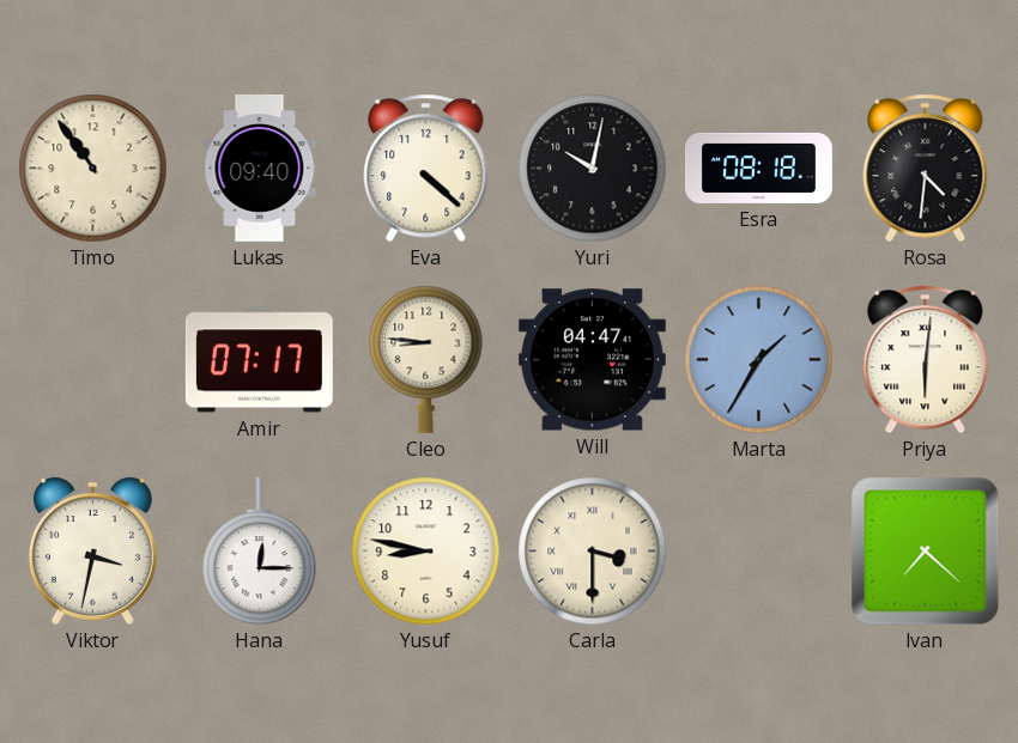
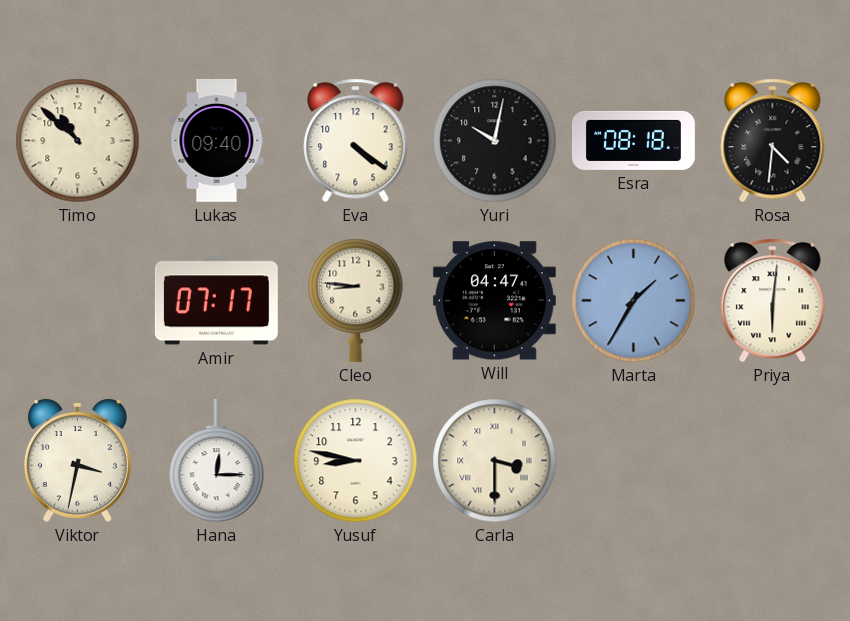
Timo: 10:54 -> 10:52 (78, 141)
Eva: 4:22 -> 4:21 (356, 141)
Ivan: 7:22 -> none (926, 552)
